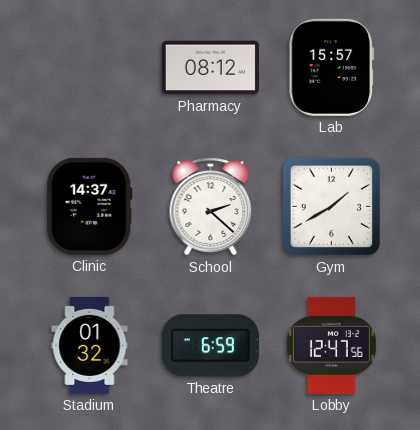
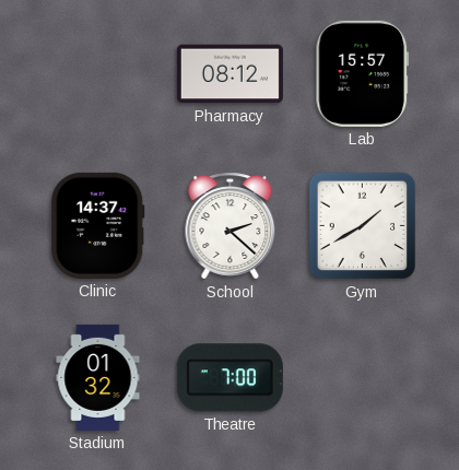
Theatre: 6:59 -> 7:00 (229, 378)
Lobby: 12:47 -> none (331, 345)
